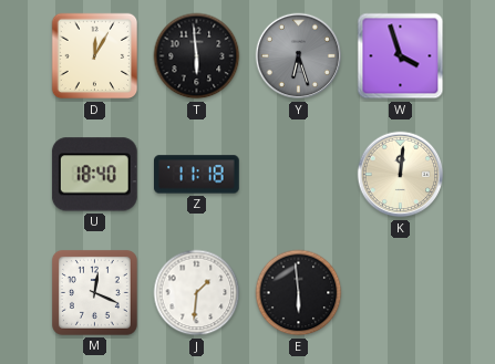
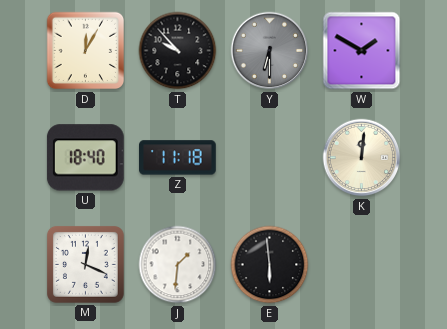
T: 5:59 -> 9:53 (178, 51)
Y: 6:27 -> 6:30 (270, 51)
W: 3:57 -> 1:50 (362, 51)
